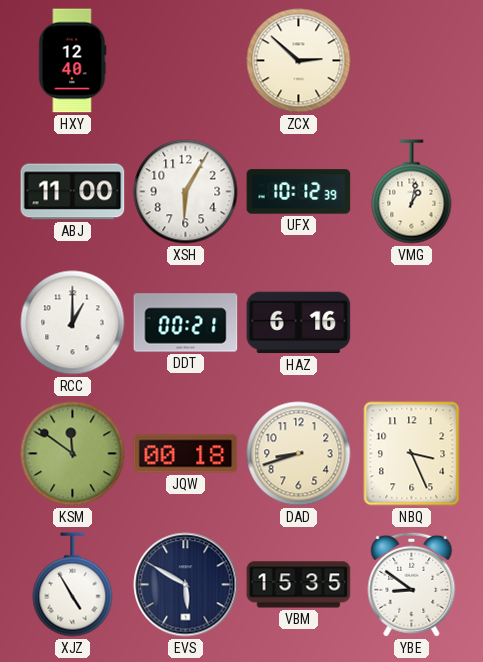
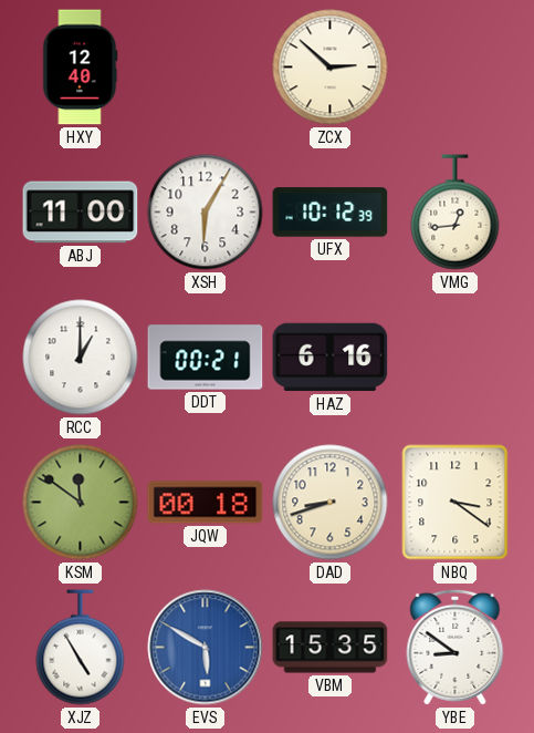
VMG: 1:02 -> 12:44 (456, 213)
NBQ: 3:26 -> 3:21 (456, 503)
EVS dial: navy -> blue (206, 648)
